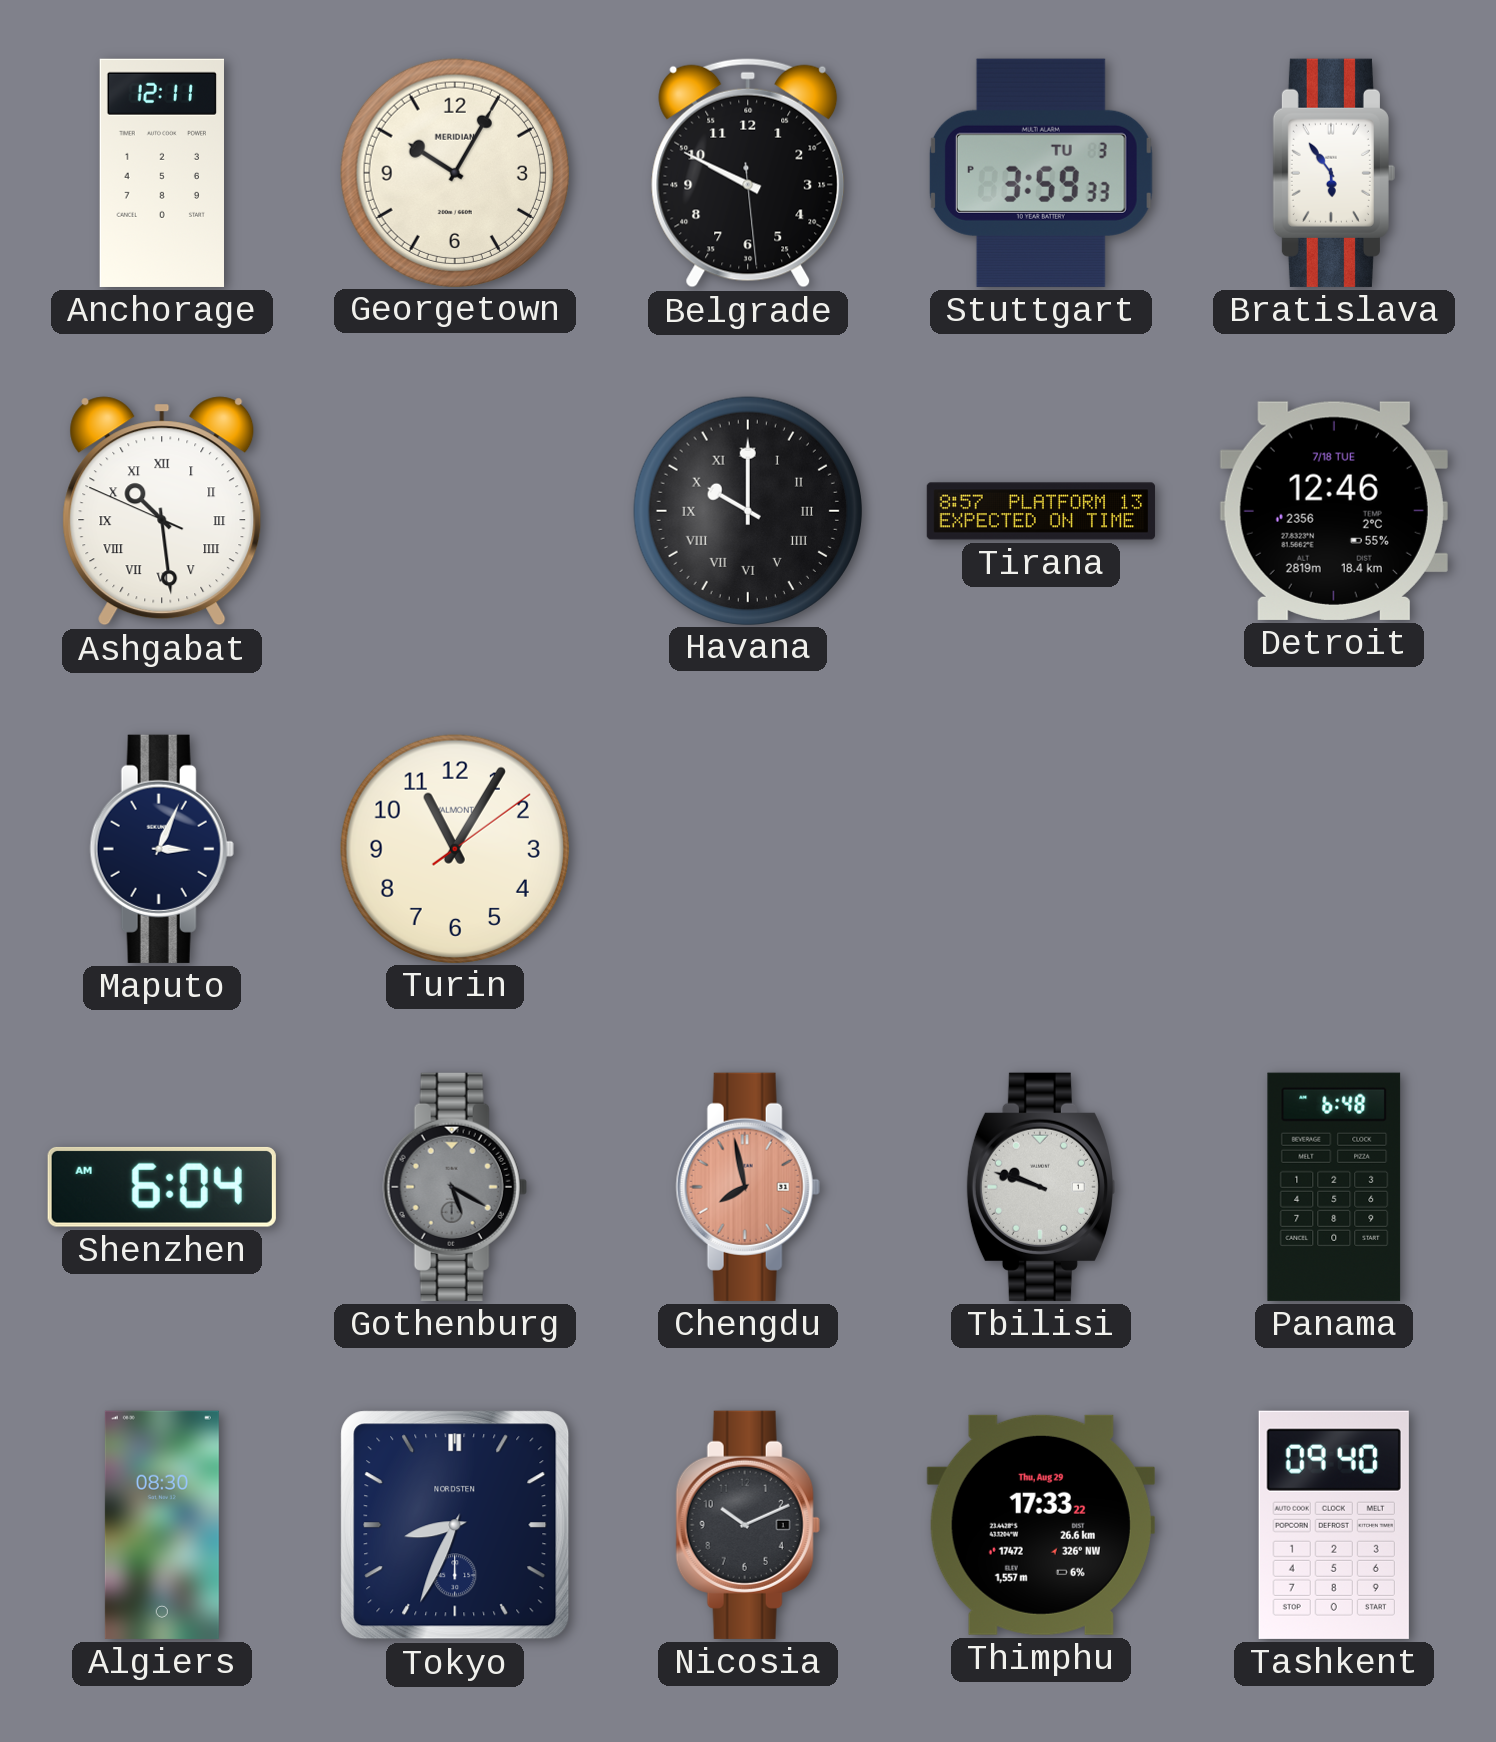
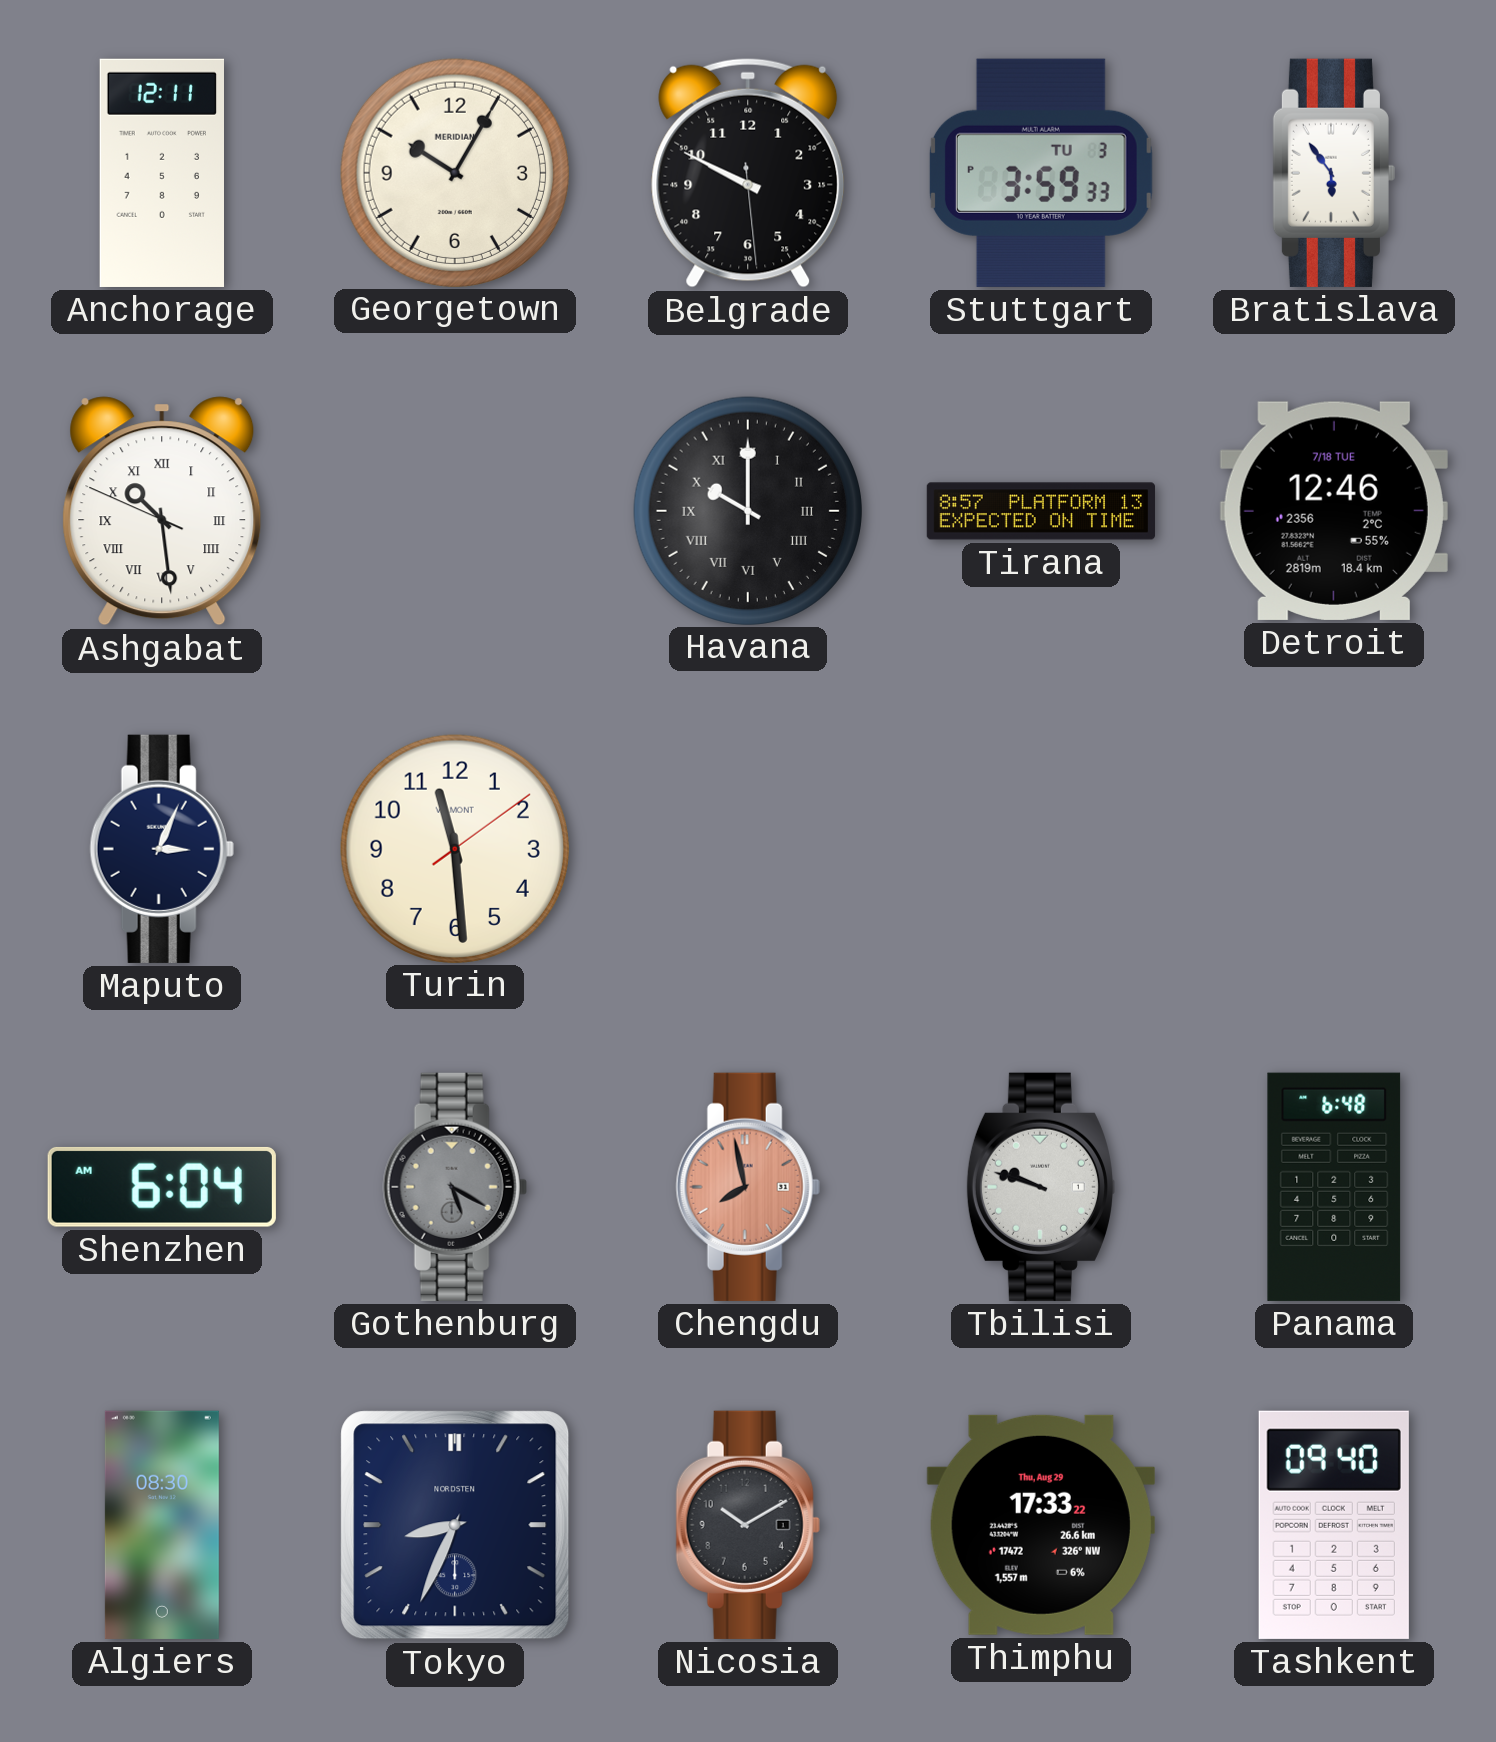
Turin: 11:05 -> 11:29 (454, 848)
Nicosia: 10:11 -> 10:10 (748, 1525)
